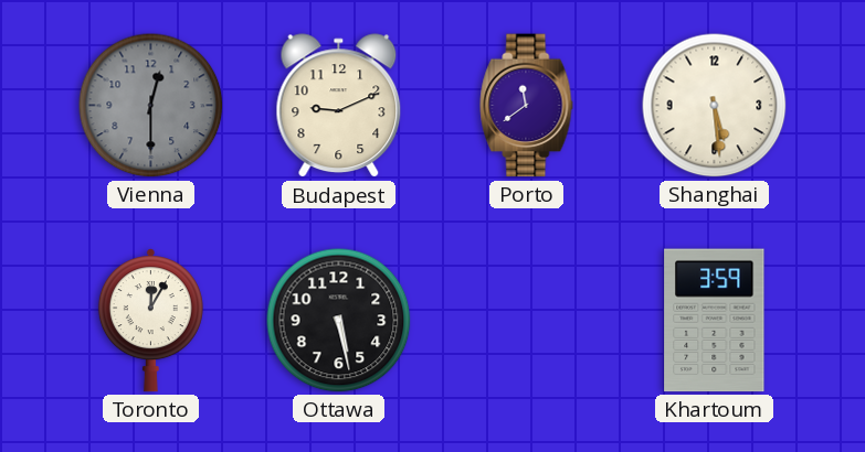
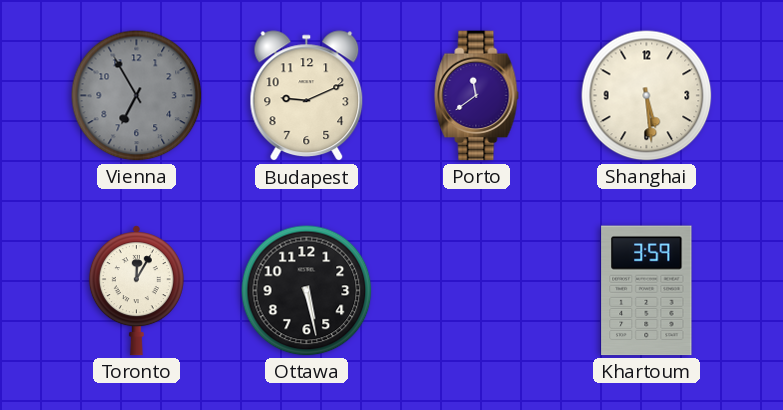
Vienna: 12:30 -> 6:55 (137, 96)
